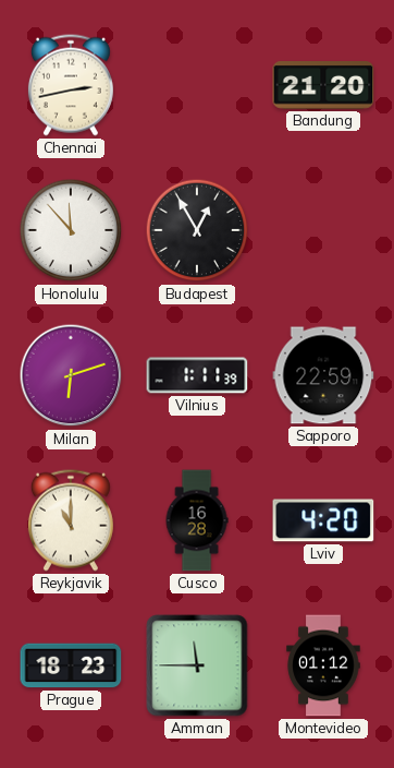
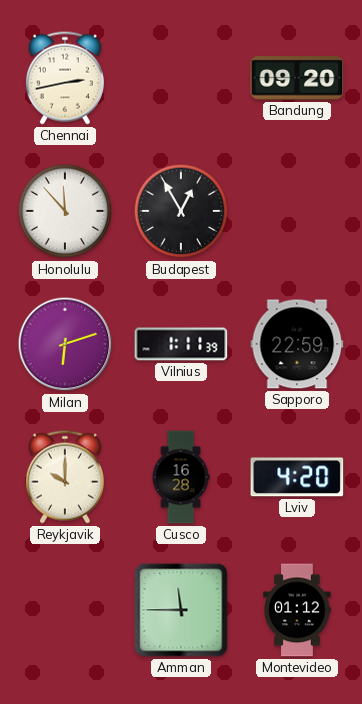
Bandung: 21:20 -> 09:20 (297, 79)
Reykjavik: 11:00 -> 10:00 (65, 477)
Prague: 18:23 -> none (71, 665)
